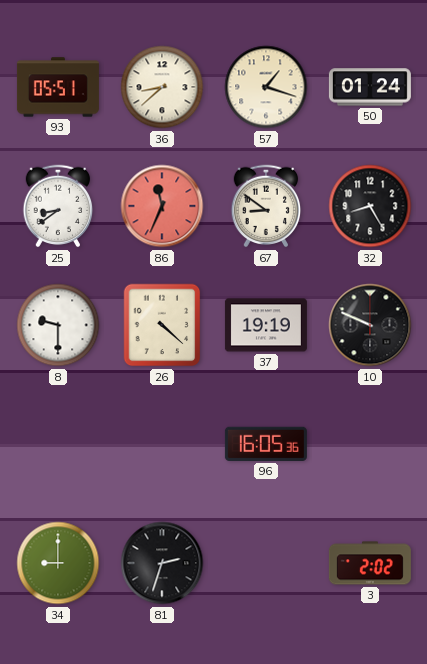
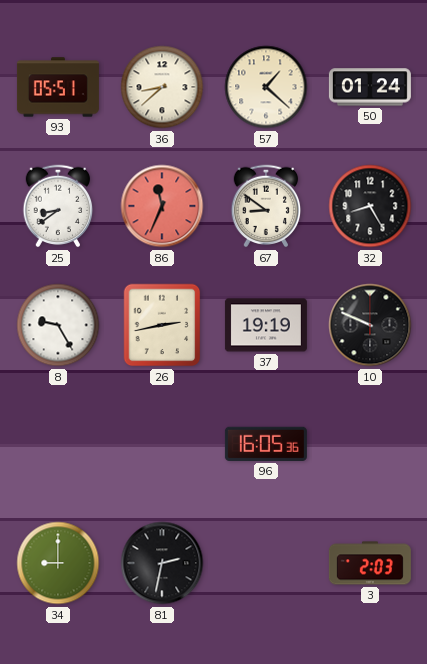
57: 1:18 -> 1:22 (266, 87)
8: 9:30 -> 9:25 (58, 325)
26: 4:22 -> 2:43 (162, 325)
81: 2:33 -> 2:32 (162, 563)
3: 2:02 -> 2:03 (370, 563)
